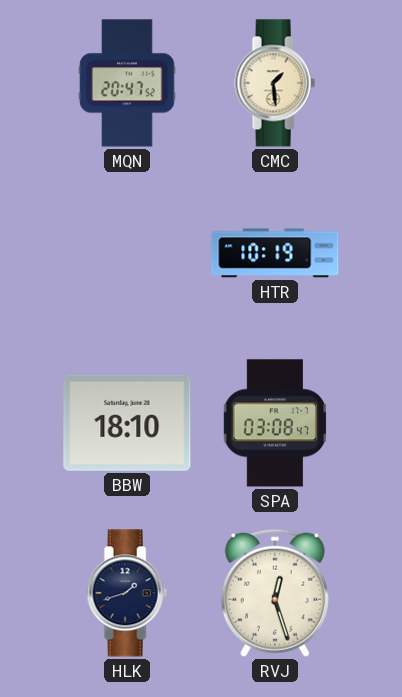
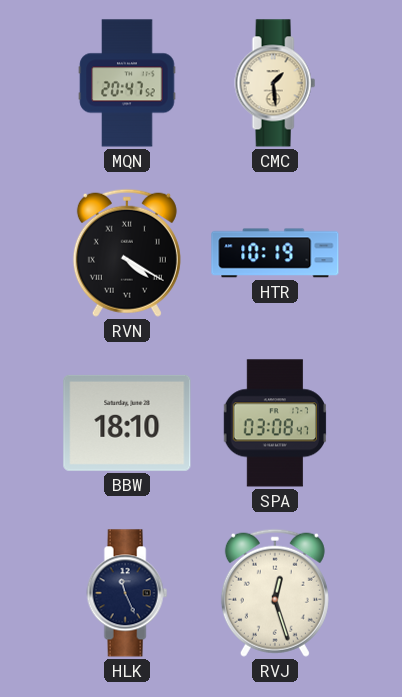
RVN: none -> 4:20 (127, 253)
HLK: 1:42 -> 11:26 (127, 593)
